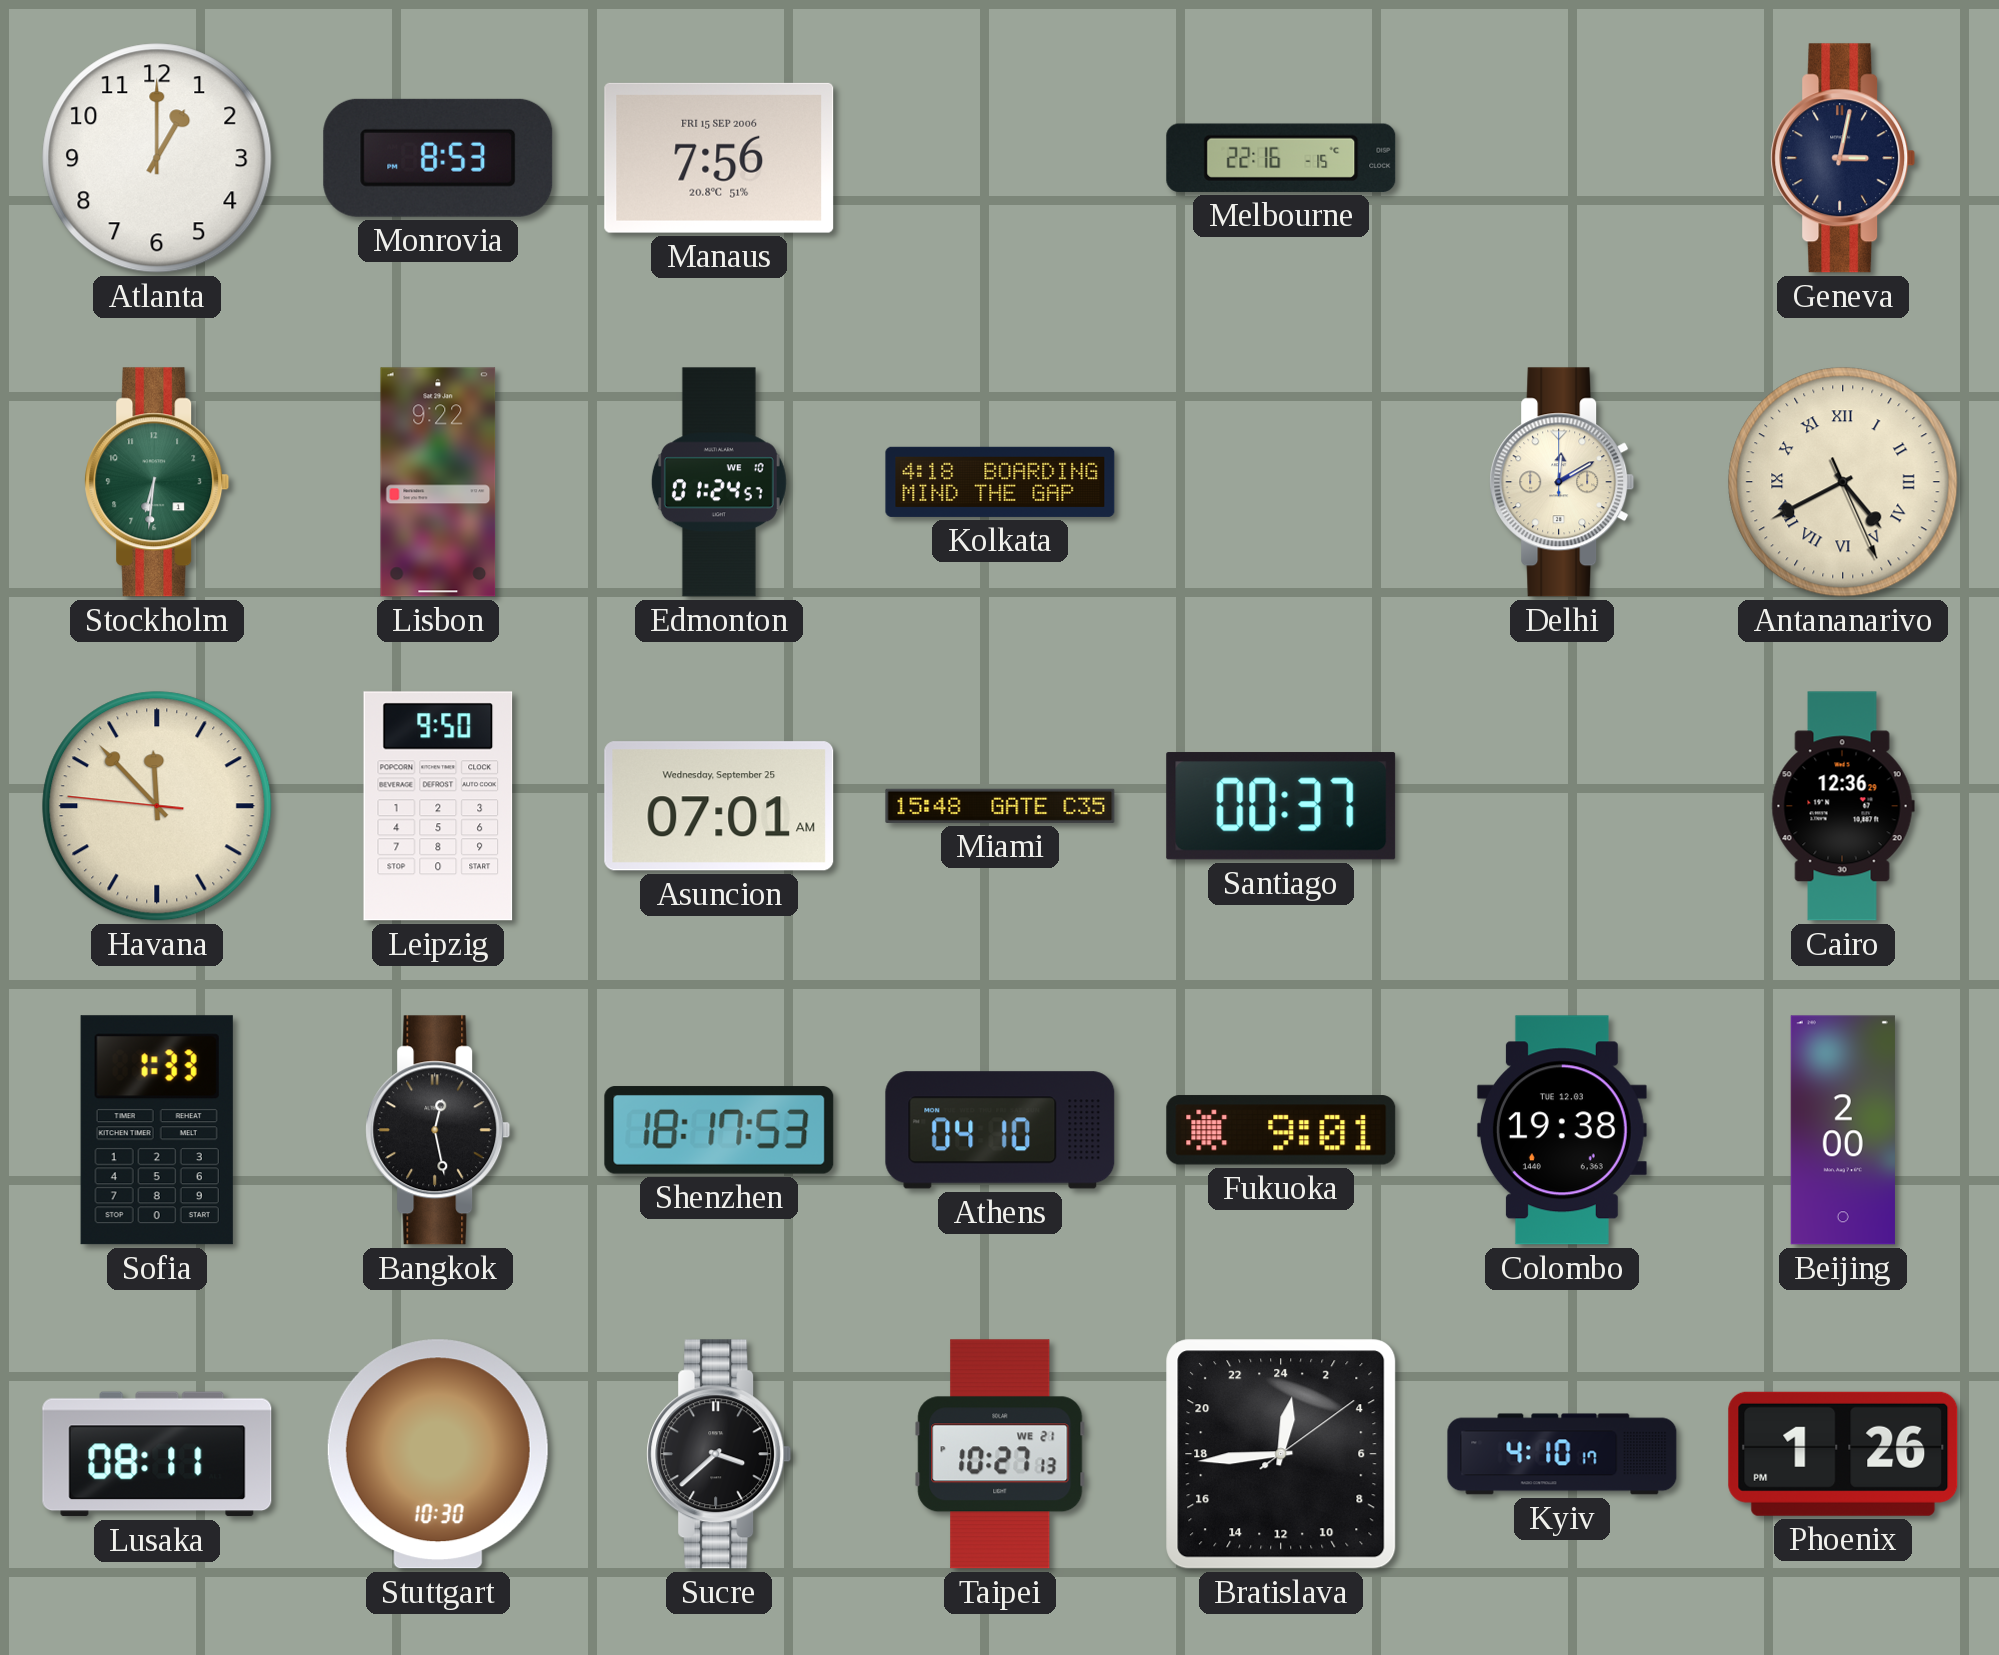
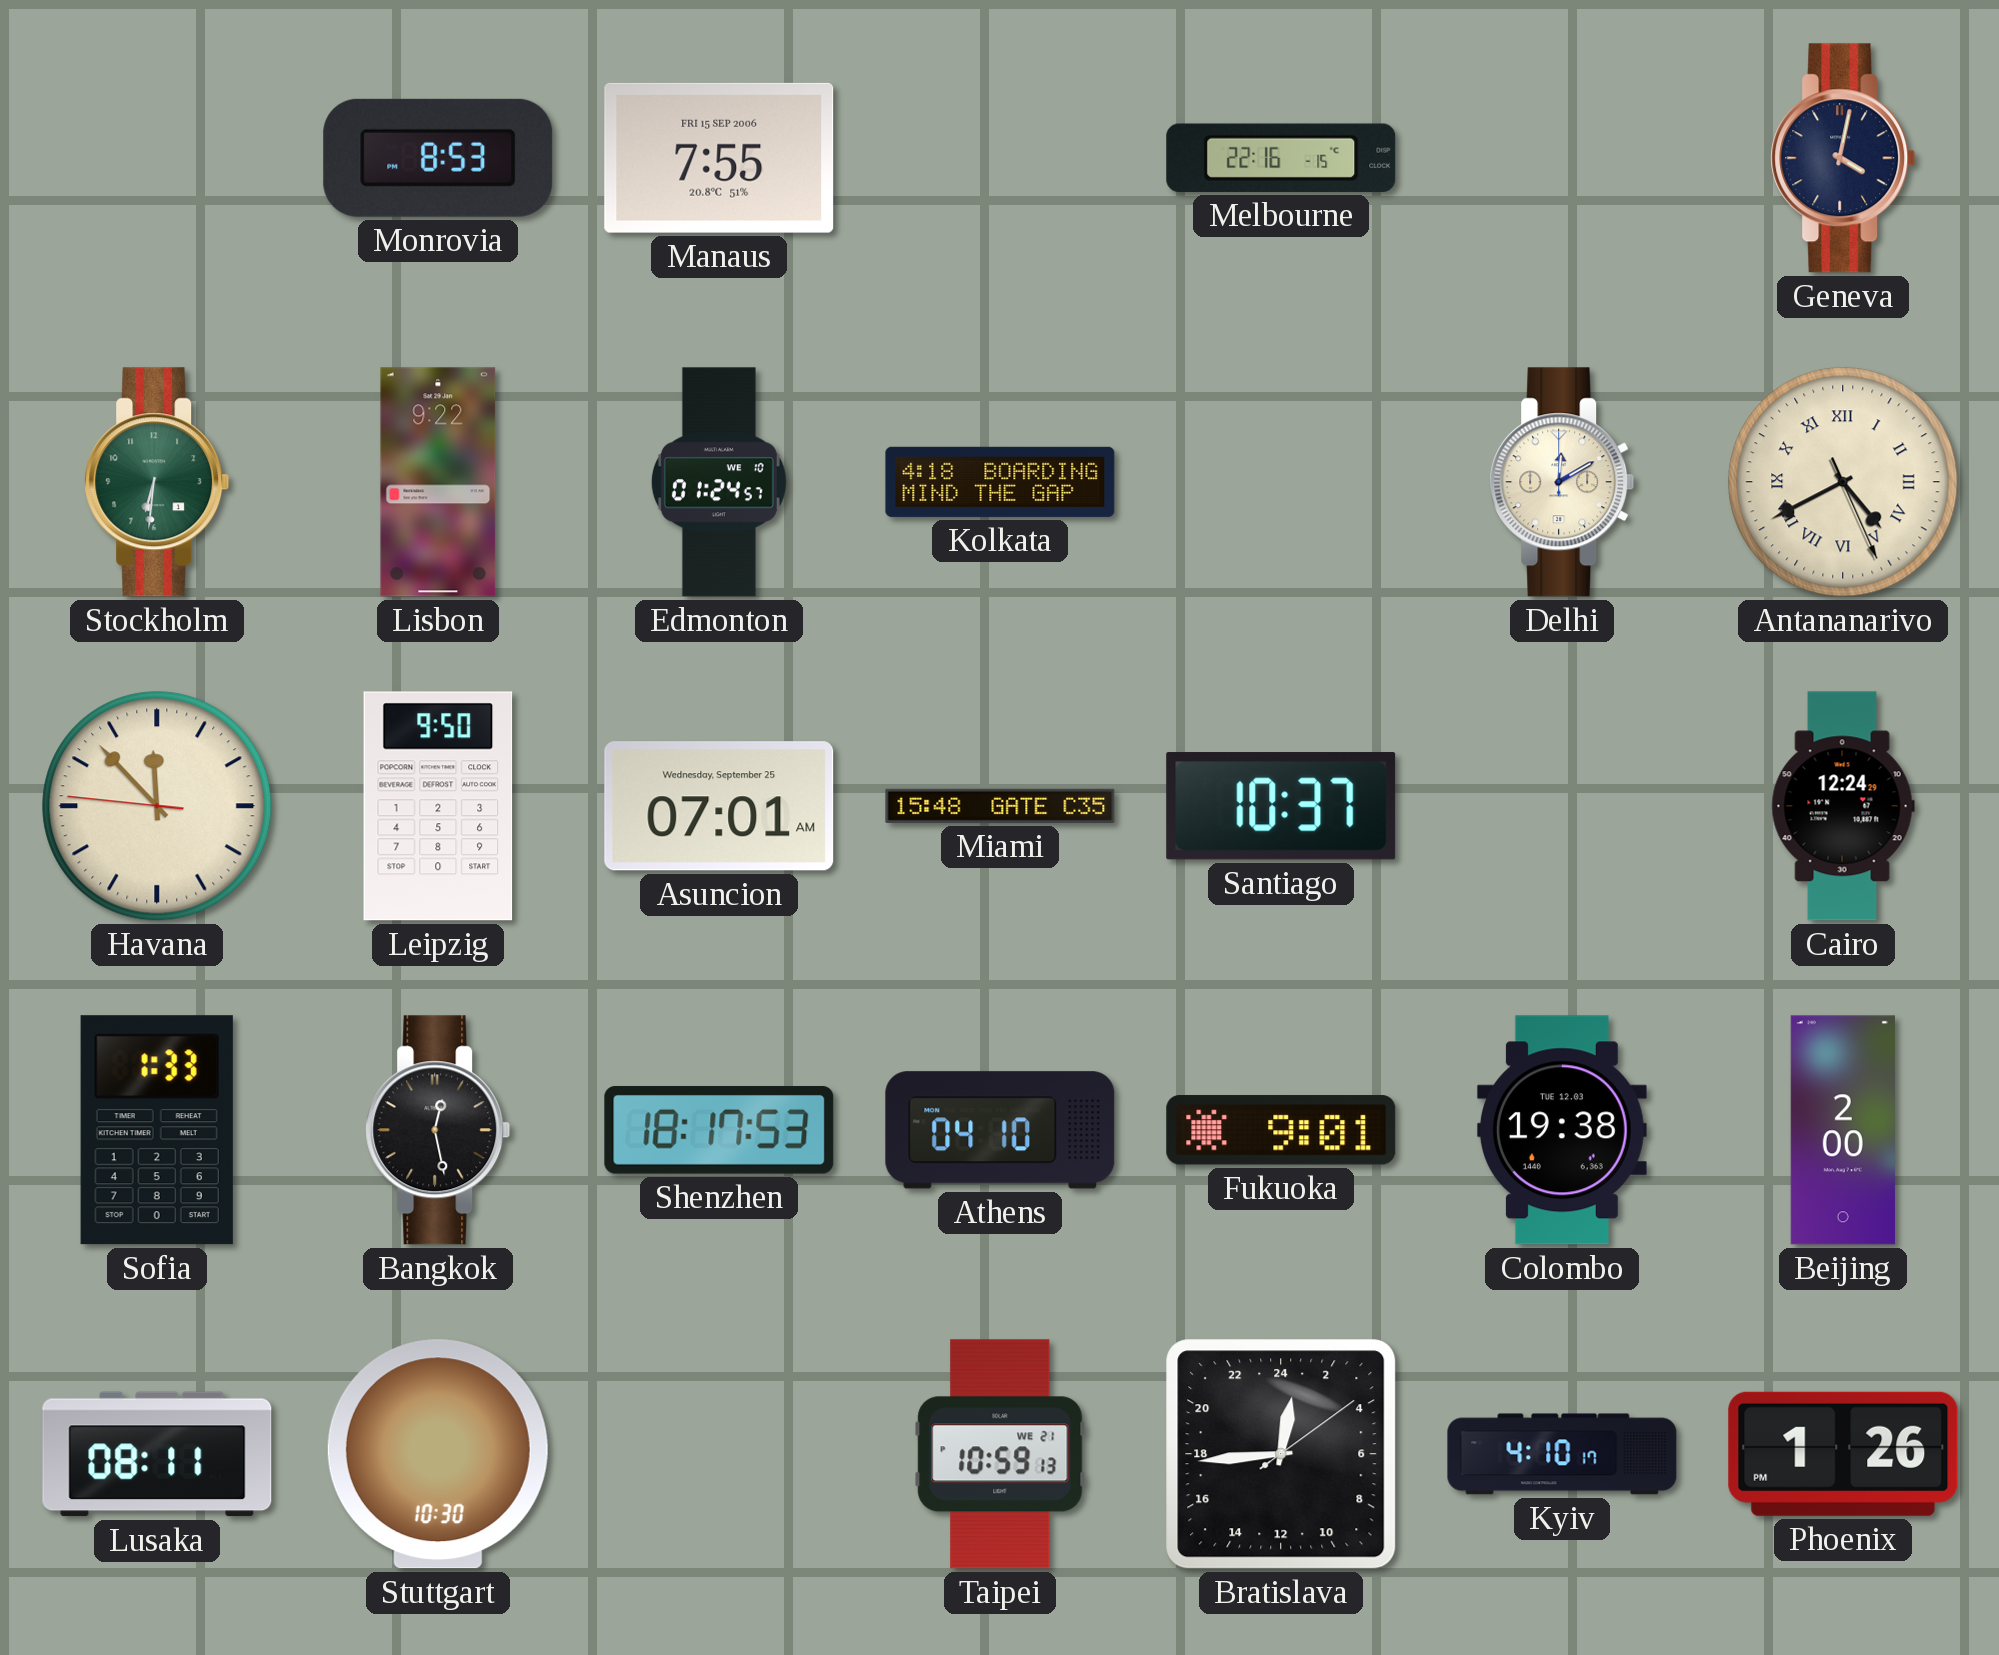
Atlanta: 1:00 -> none (157, 158)
Manaus: 7:56 -> 7:55 (719, 158)
Geneva: 3:02 -> 4:02 (1843, 158)
Santiago: 00:37 -> 10:37 (1281, 806)
Cairo: 12:36 -> 12:24 (1843, 806)
Sucre: 3:38 -> none (719, 1454)
Taipei: 10:27 -> 10:59 (1000, 1454)
